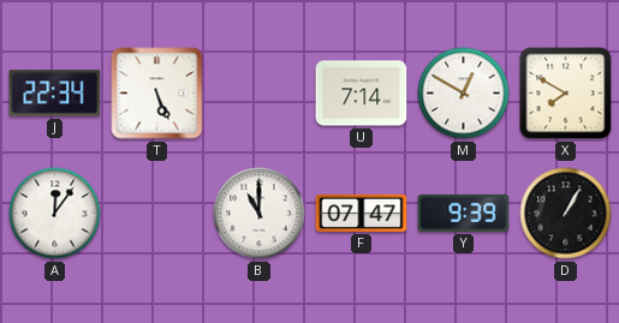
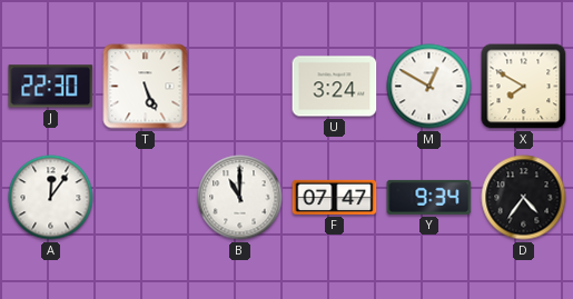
J: 22:34 -> 22:30 (51, 87)
U: 7:14 -> 3:24 (335, 87)
Y: 9:39 -> 9:34 (429, 197)
D: 1:05 -> 4:36 (524, 198)
